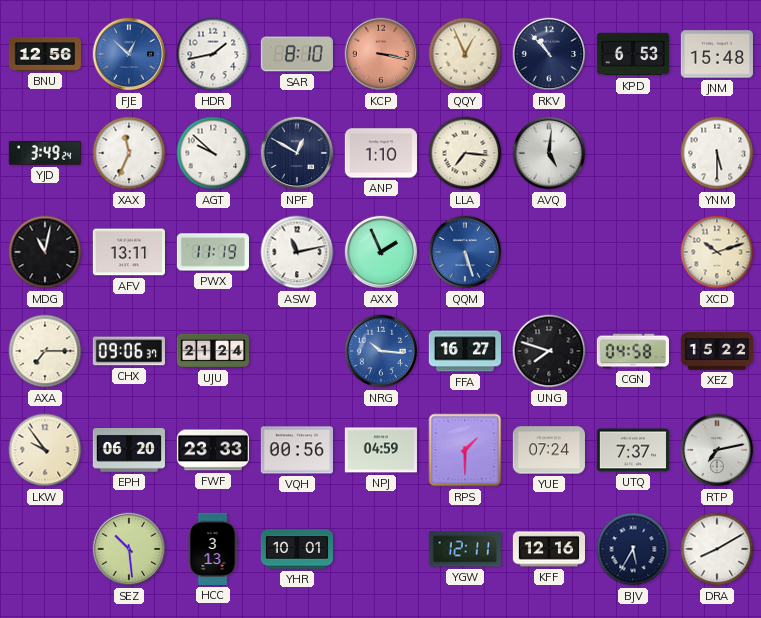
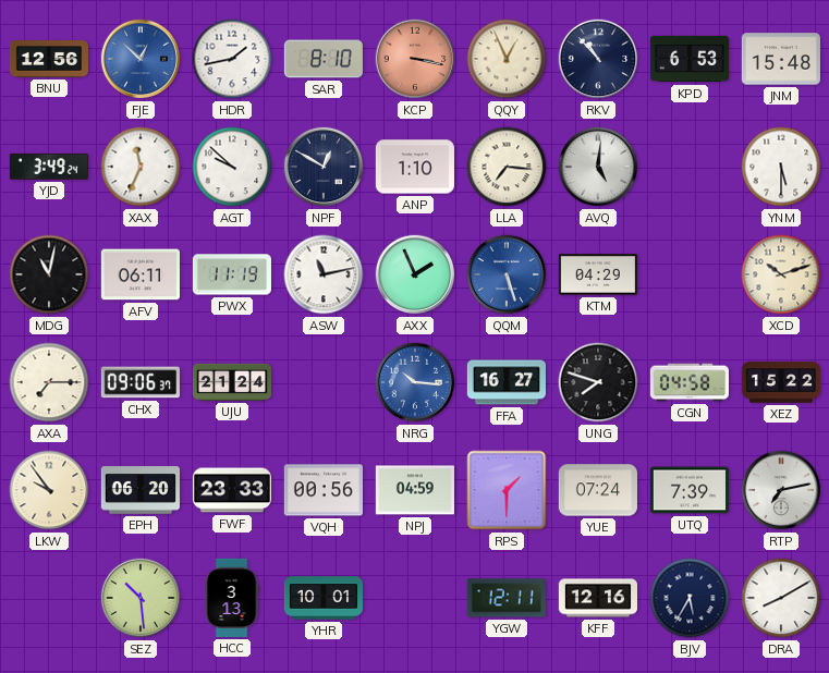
AFV: 13:11 -> 06:11 (141, 274)
KTM: none -> 04:29 (598, 274)
UTQ: 7:37 -> 7:39 (690, 490)
